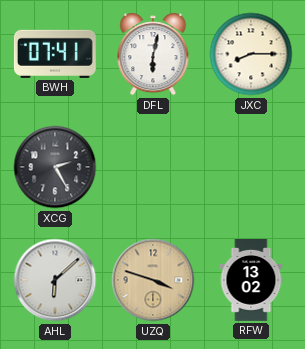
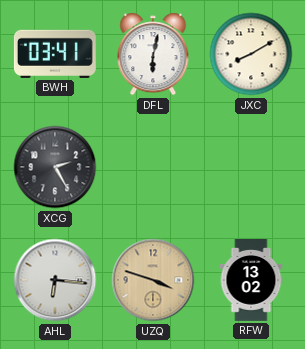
BWH: 07:41 -> 03:41 (55, 54)
JXC: 8:15 -> 8:10 (251, 54)
AHL: 6:08 -> 6:16 (55, 280)
